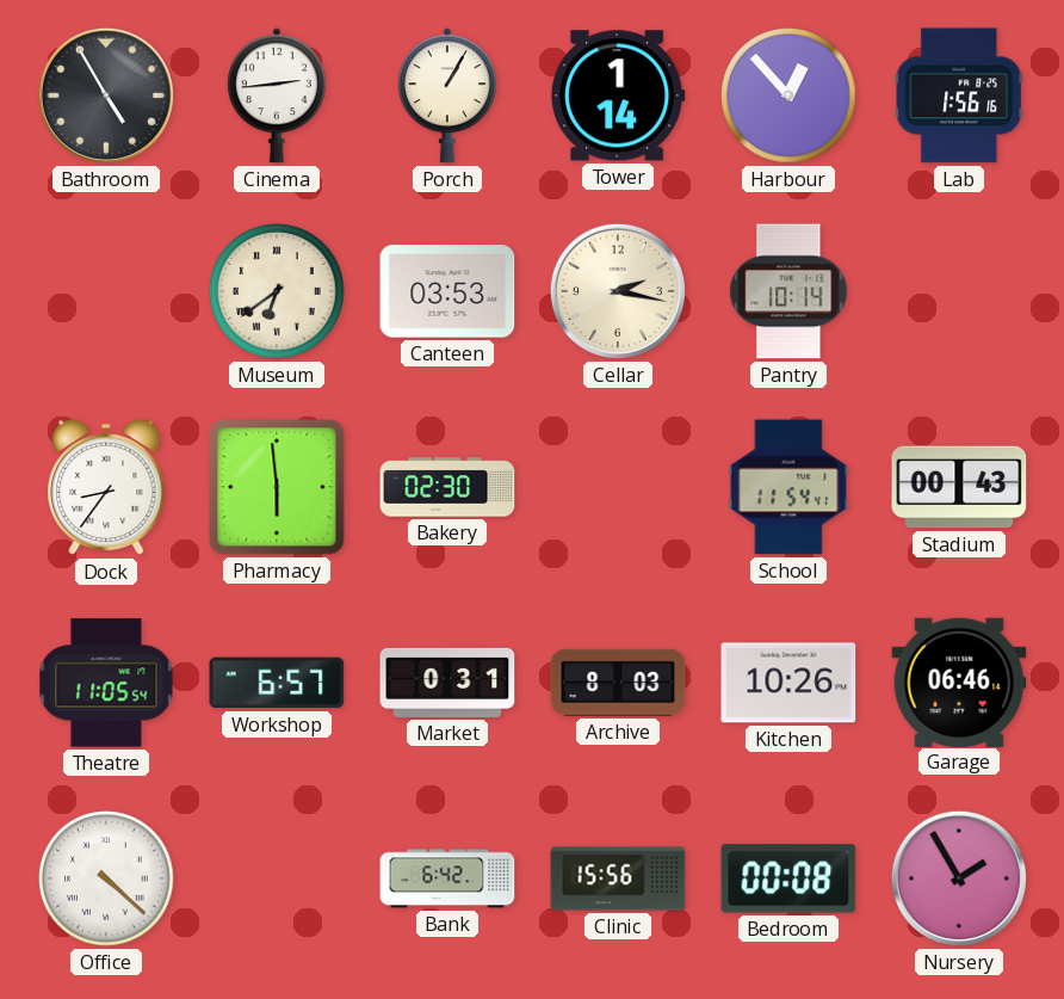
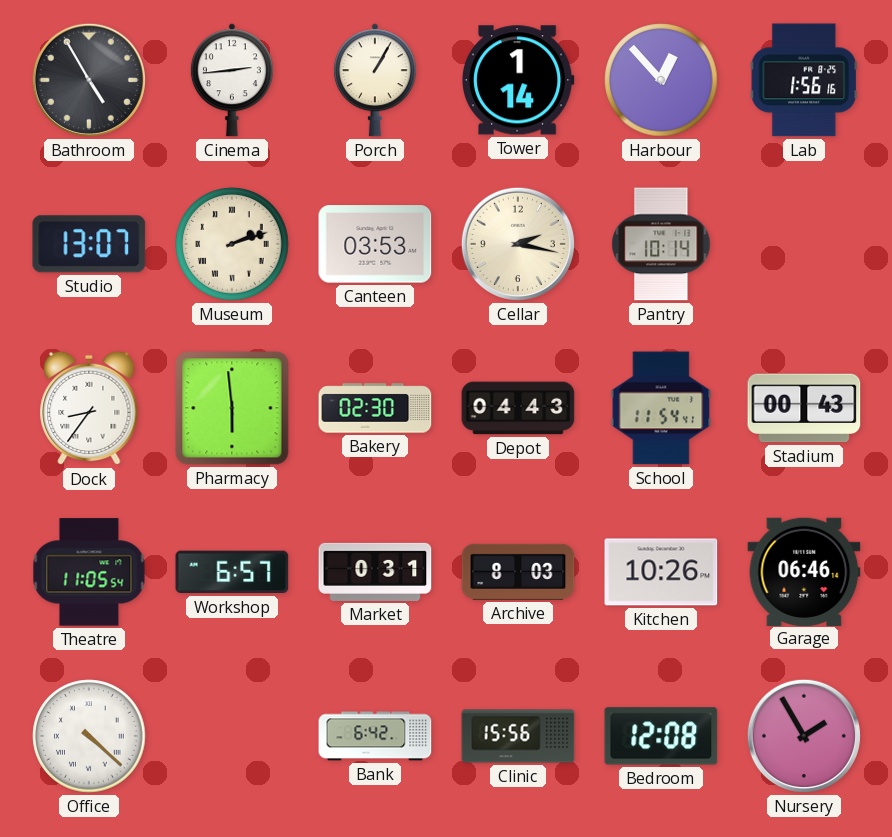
Studio: none -> 13:07 (89, 244)
Museum: 6:39 -> 2:12 (232, 244)
Depot: none -> 04:43 (518, 408)
Bedroom: 00:08 -> 12:08 (661, 736)
